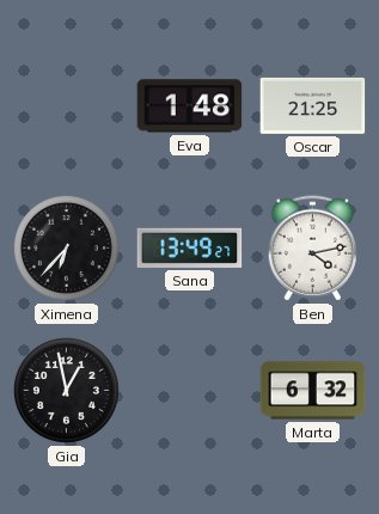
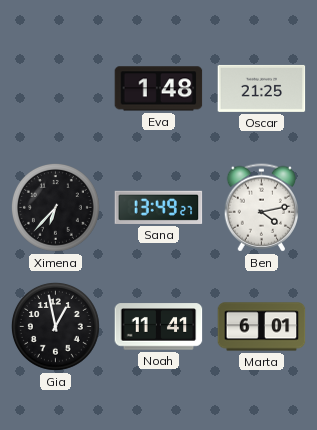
Noah: none -> 11:41 (159, 327)
Marta: 6:32 -> 6:01 (262, 327)
